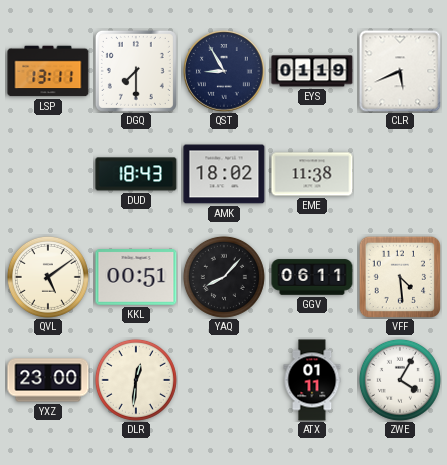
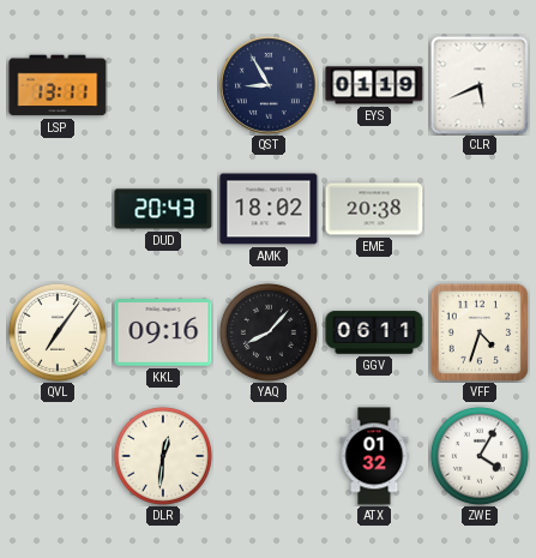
DGQ: 7:30 -> none (136, 71)
DUD: 18:43 -> 20:43 (163, 209)
EME: 11:38 -> 20:38 (374, 209)
QVL: 5:09 -> 7:06 (58, 332)
KKL: 00:51 -> 09:16 (163, 332)
VFF: 4:29 -> 4:33 (478, 331)
YXZ: 23:00 -> none (48, 380)
ATX: 01:11 -> 01:32 (374, 456)
